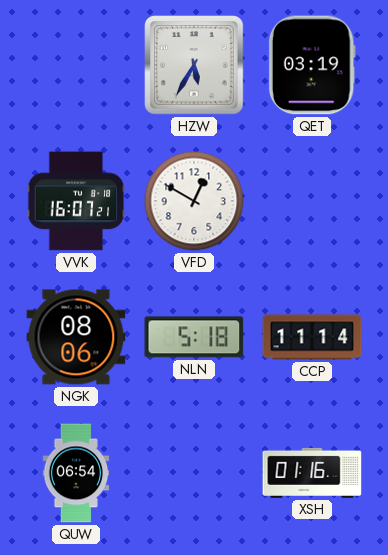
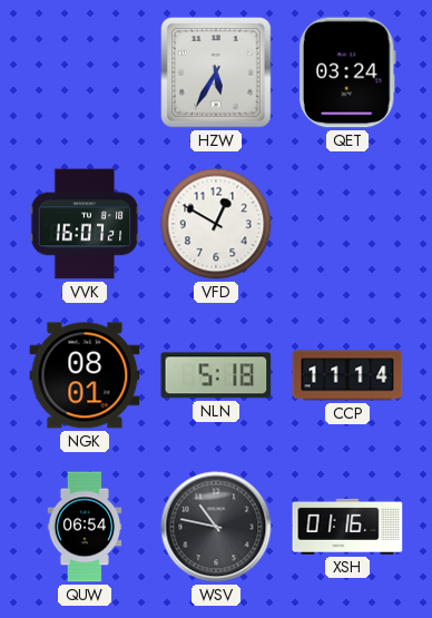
QET: 03:19 -> 03:24 (347, 72)
NGK: 08:06 -> 08:01 (85, 375)
WSV: none -> 10:47 (216, 527)
